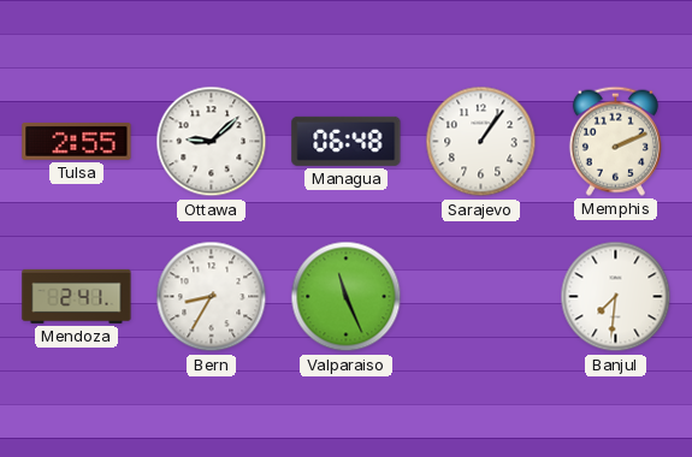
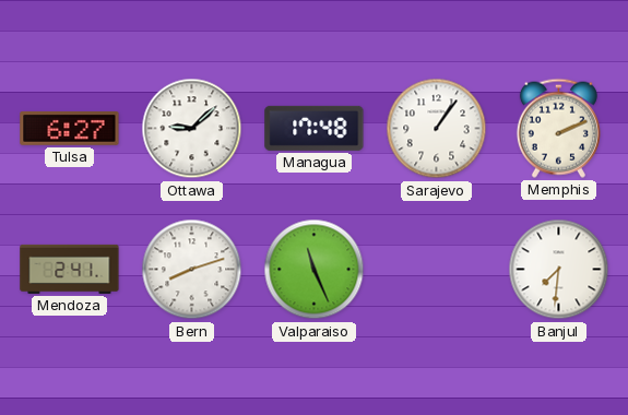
Tulsa: 2:55 -> 6:27 (70, 129)
Managua: 06:48 -> 17:48 (315, 128)
Bern: 8:35 -> 8:12 (192, 270)
